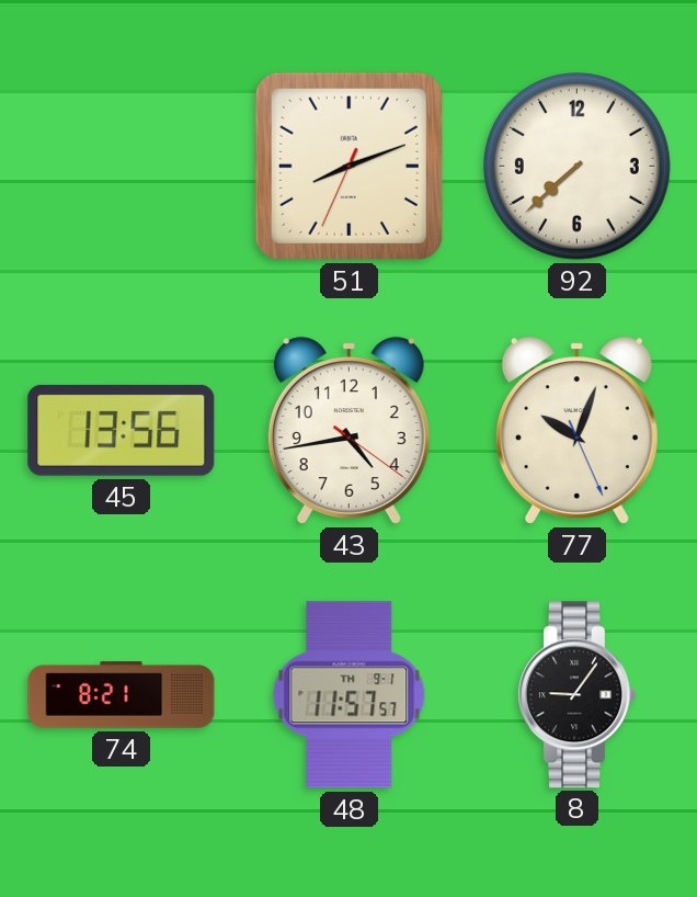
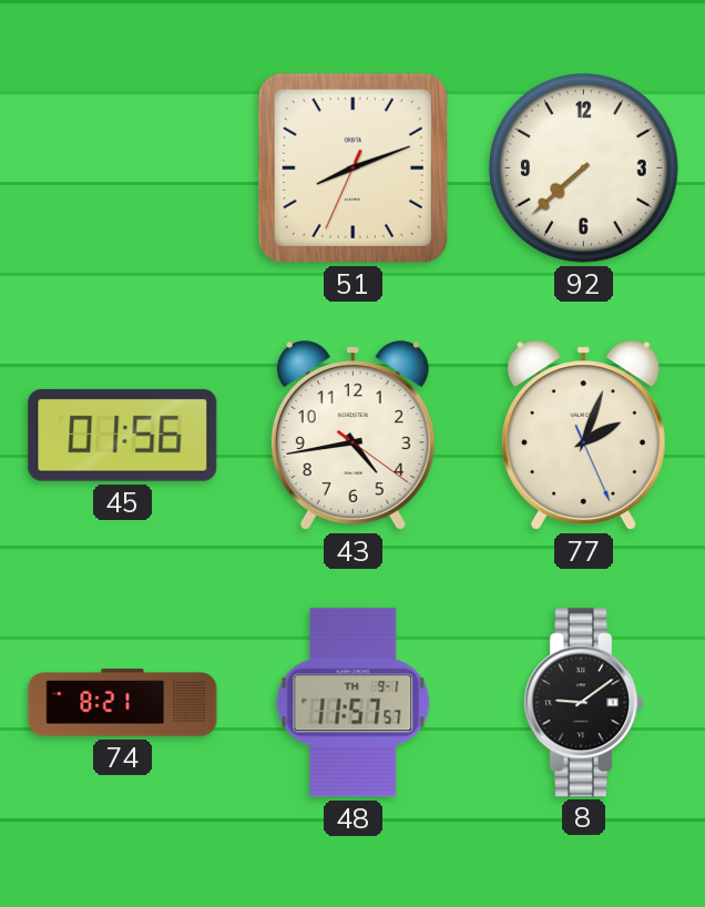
45: 13:56 -> 01:56 (123, 435)
77: 10:03 -> 2:03 (583, 436)
8: 9:06 -> 9:09 (584, 703)
